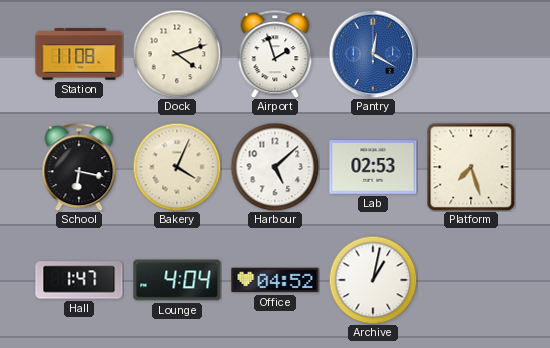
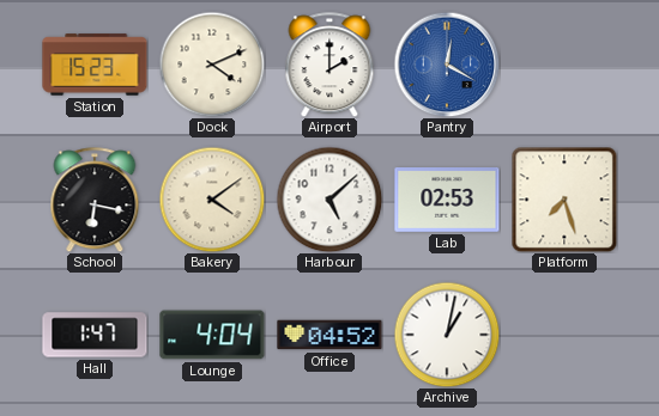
Station: 11:08 -> 15:23 (95, 65)
Dock: 4:12 -> 4:11 (212, 65)
Airport: 1:57 -> 2:00 (329, 65)
Bakery: 4:04 -> 4:09 (212, 200)
